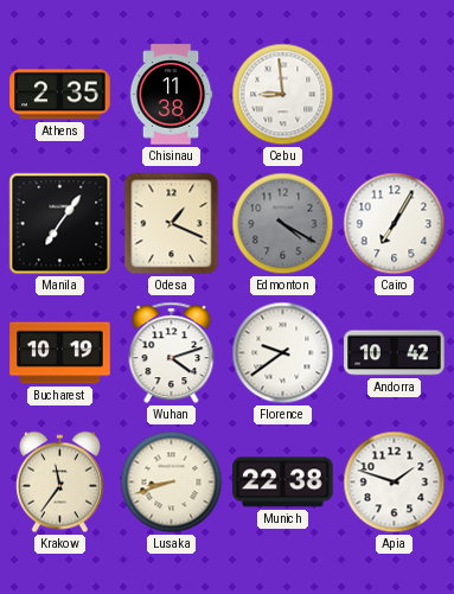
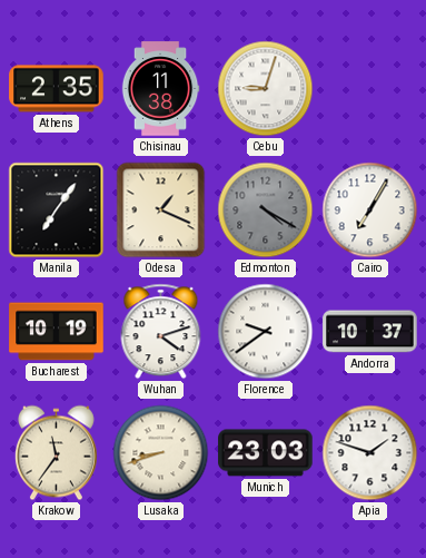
Cebu: 8:59 -> 9:03 (266, 89)
Andorra: 10:42 -> 10:37 (370, 332)
Munich: 22:38 -> 23:03 (266, 453)
